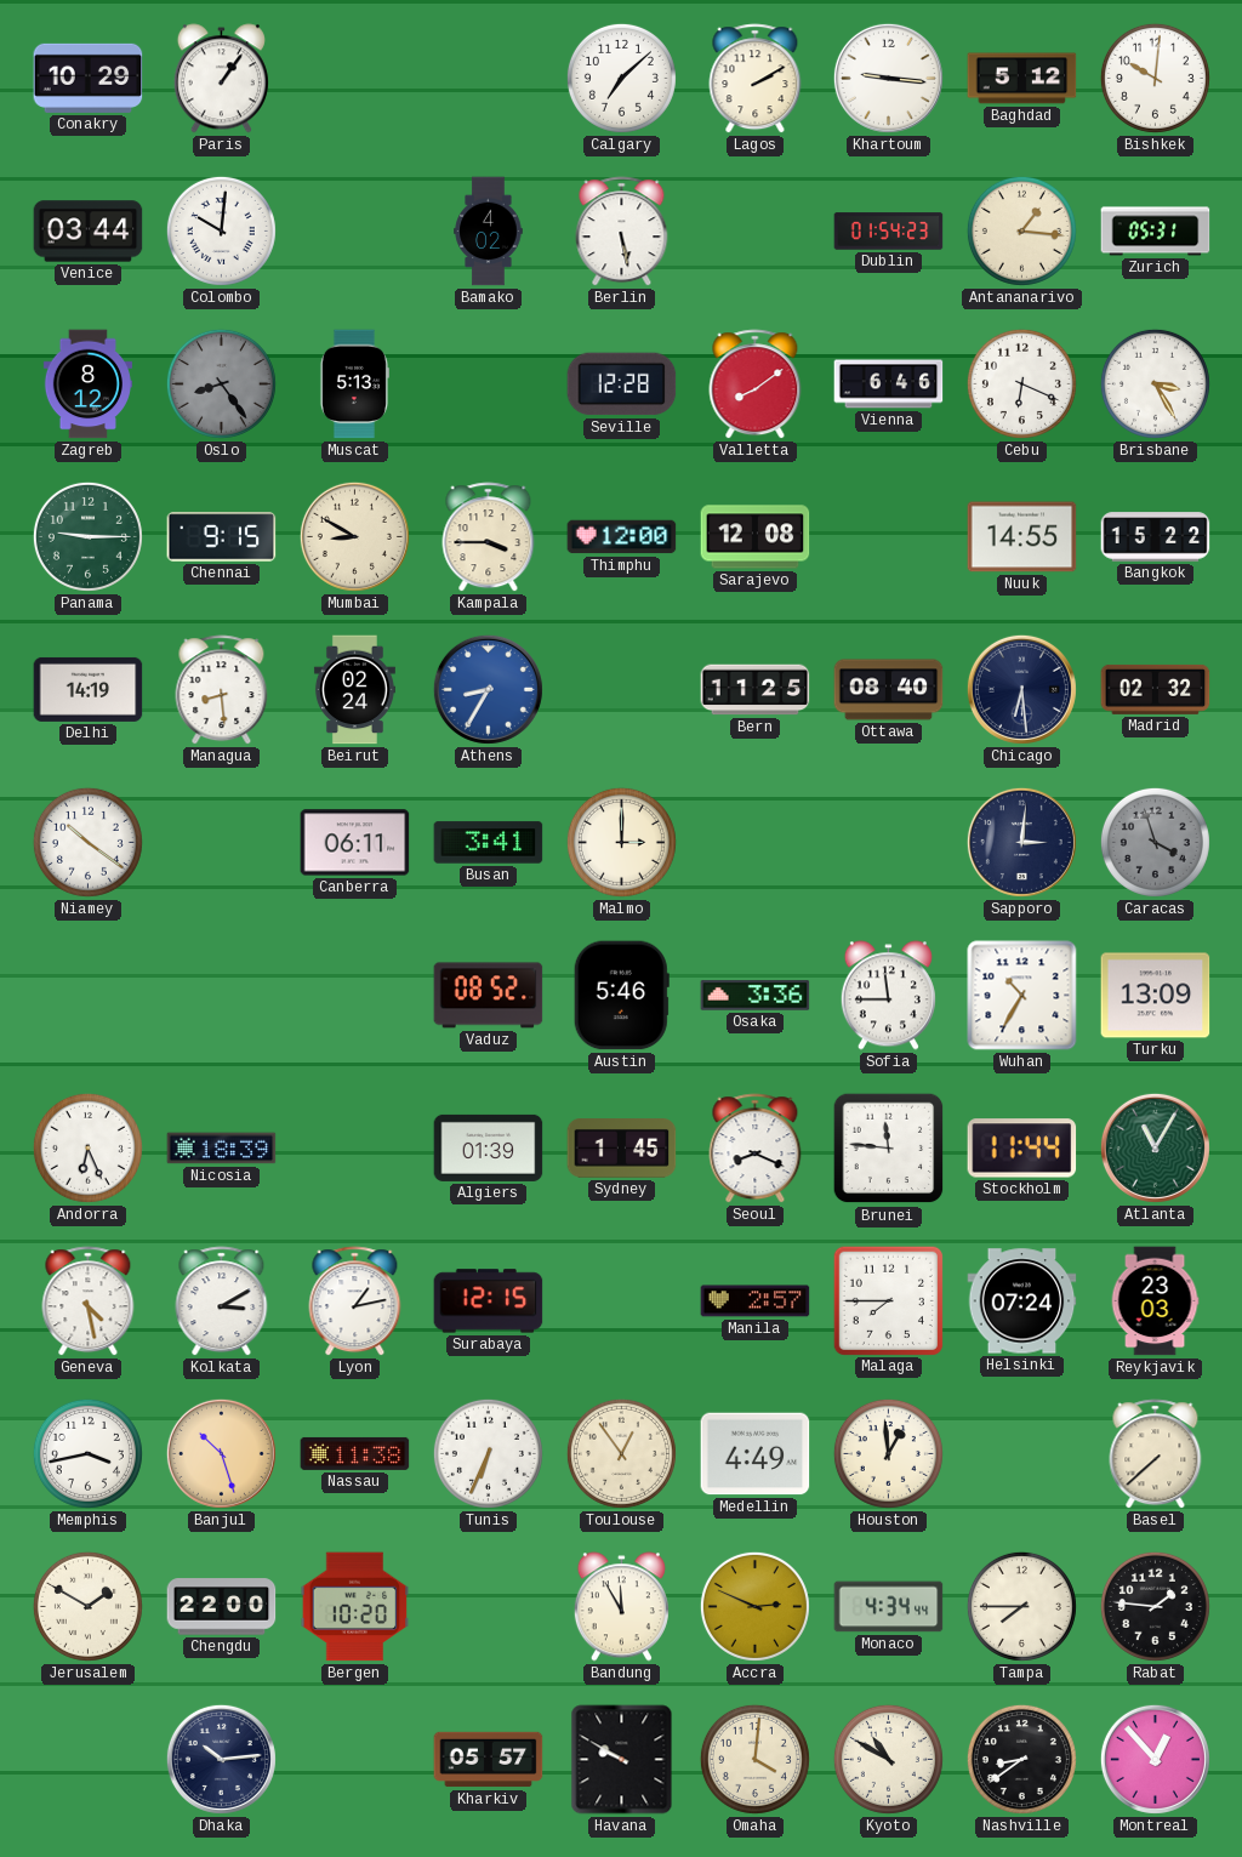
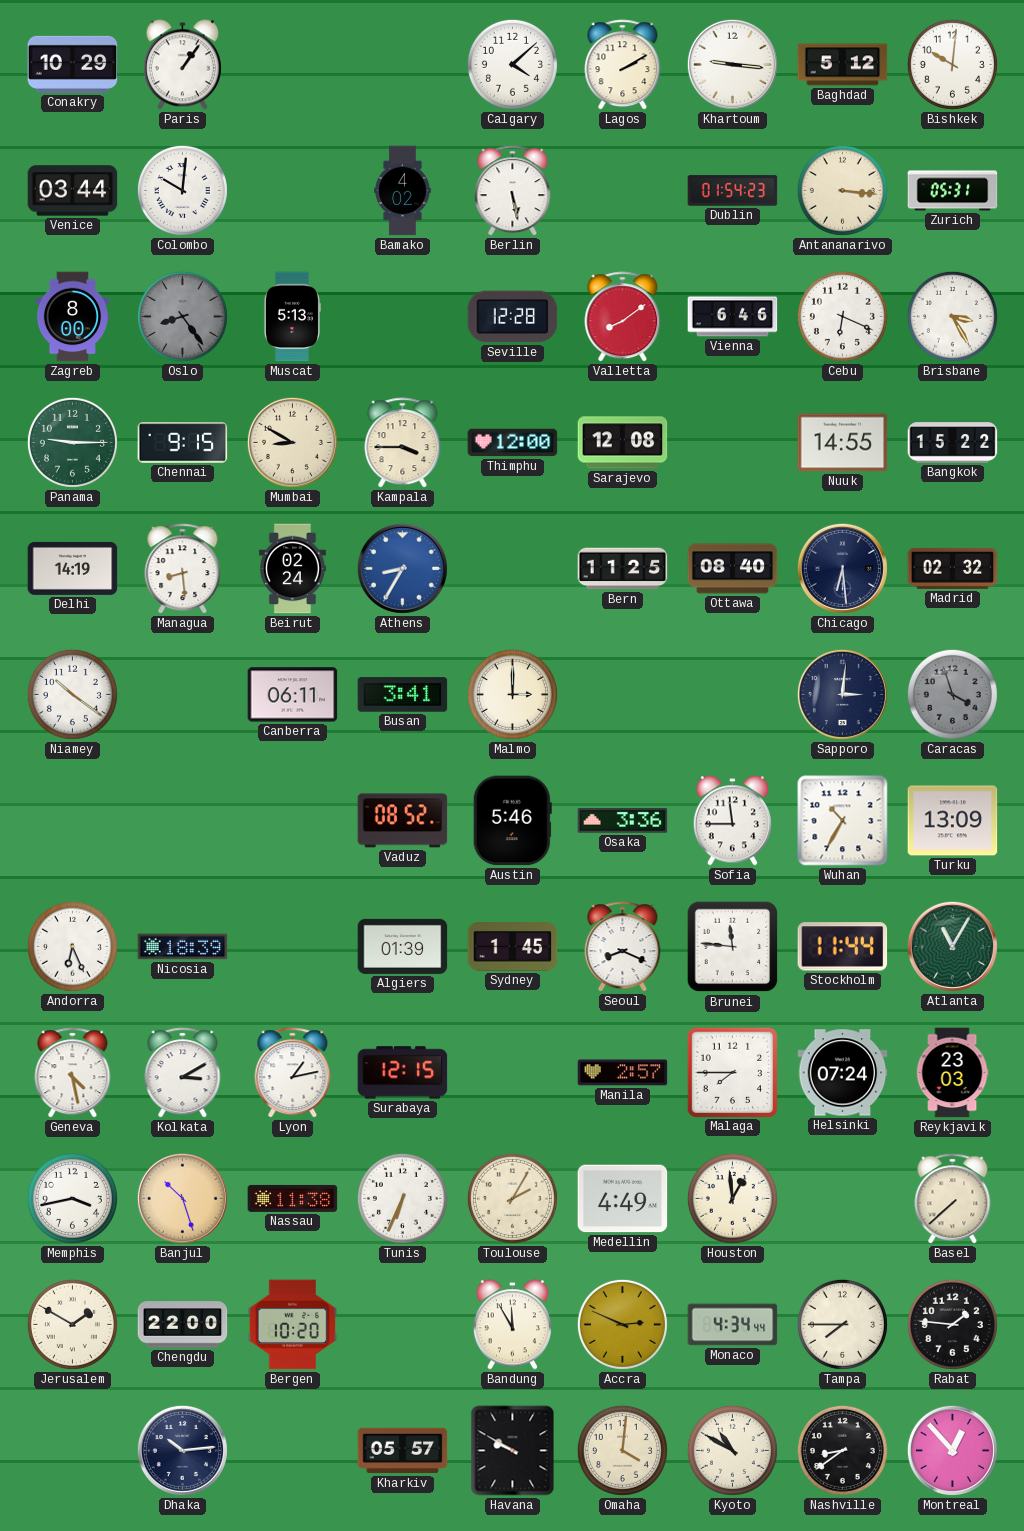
Calgary: 7:08 -> 4:08 (512, 64)
Antananarivo: 1:16 -> 3:16 (842, 190)
Zagreb: 8:12 -> 8:00 (72, 317)
Toulouse: 12:54 -> 2:05 (512, 1198)
